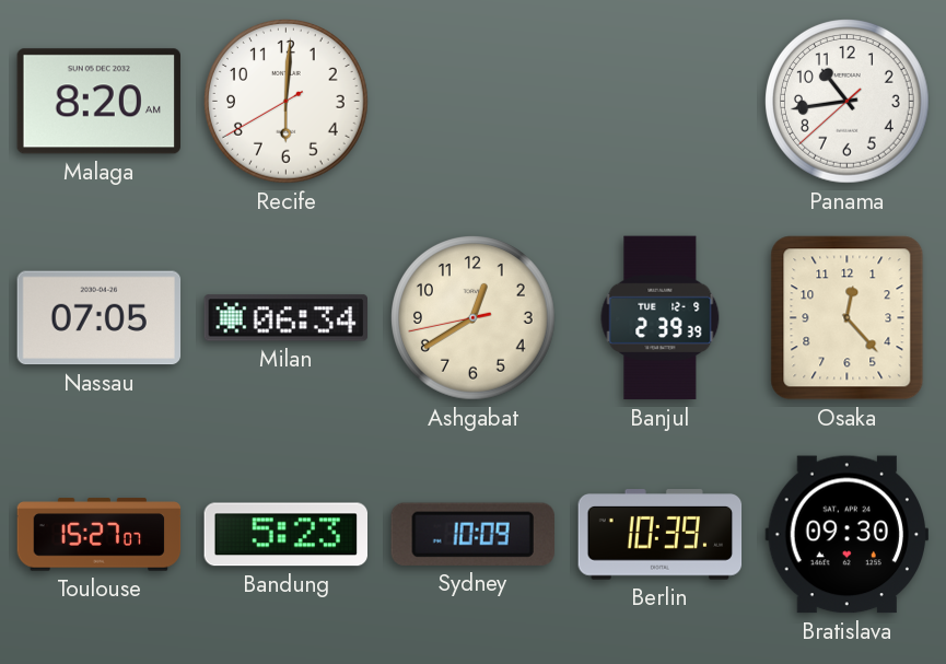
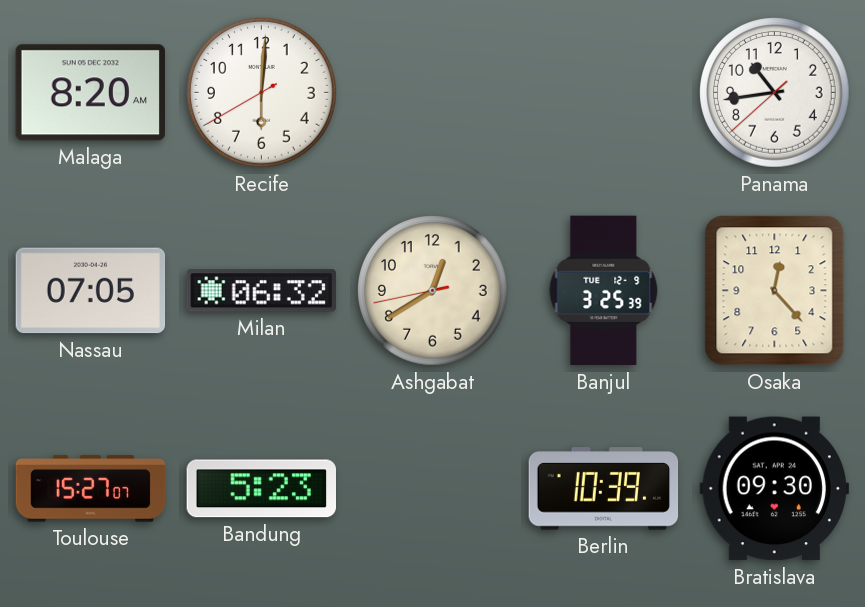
Milan: 06:34 -> 06:32 (261, 291)
Banjul: 2:39 -> 3:25 (604, 291)
Sydney: 10:09 -> none (472, 534)
